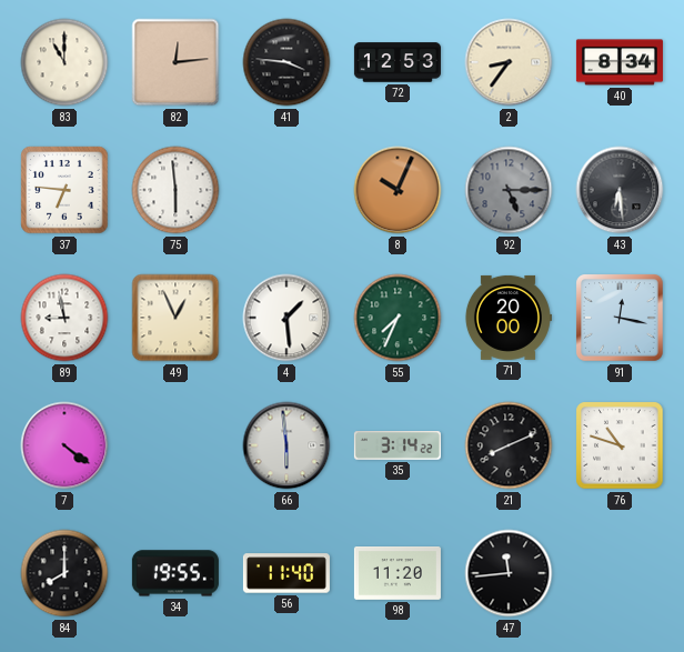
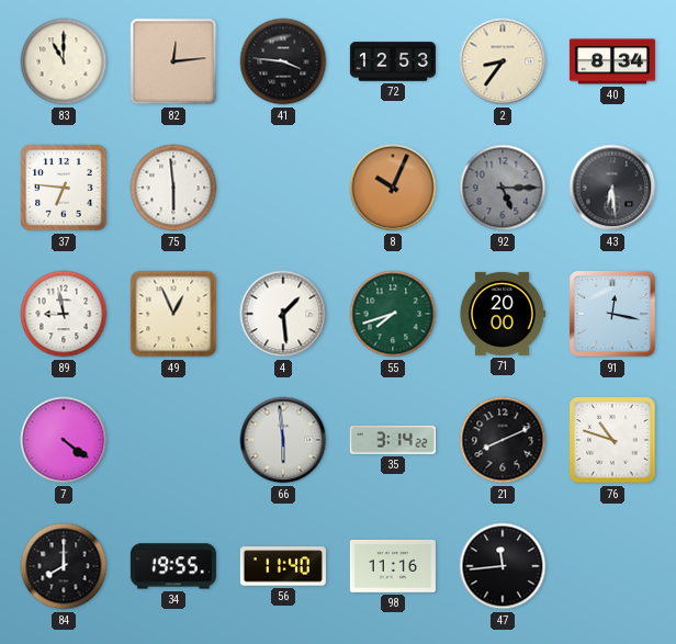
55: 7:34 -> 7:42 (393, 314)
98: 11:20 -> 11:16 (393, 567)
